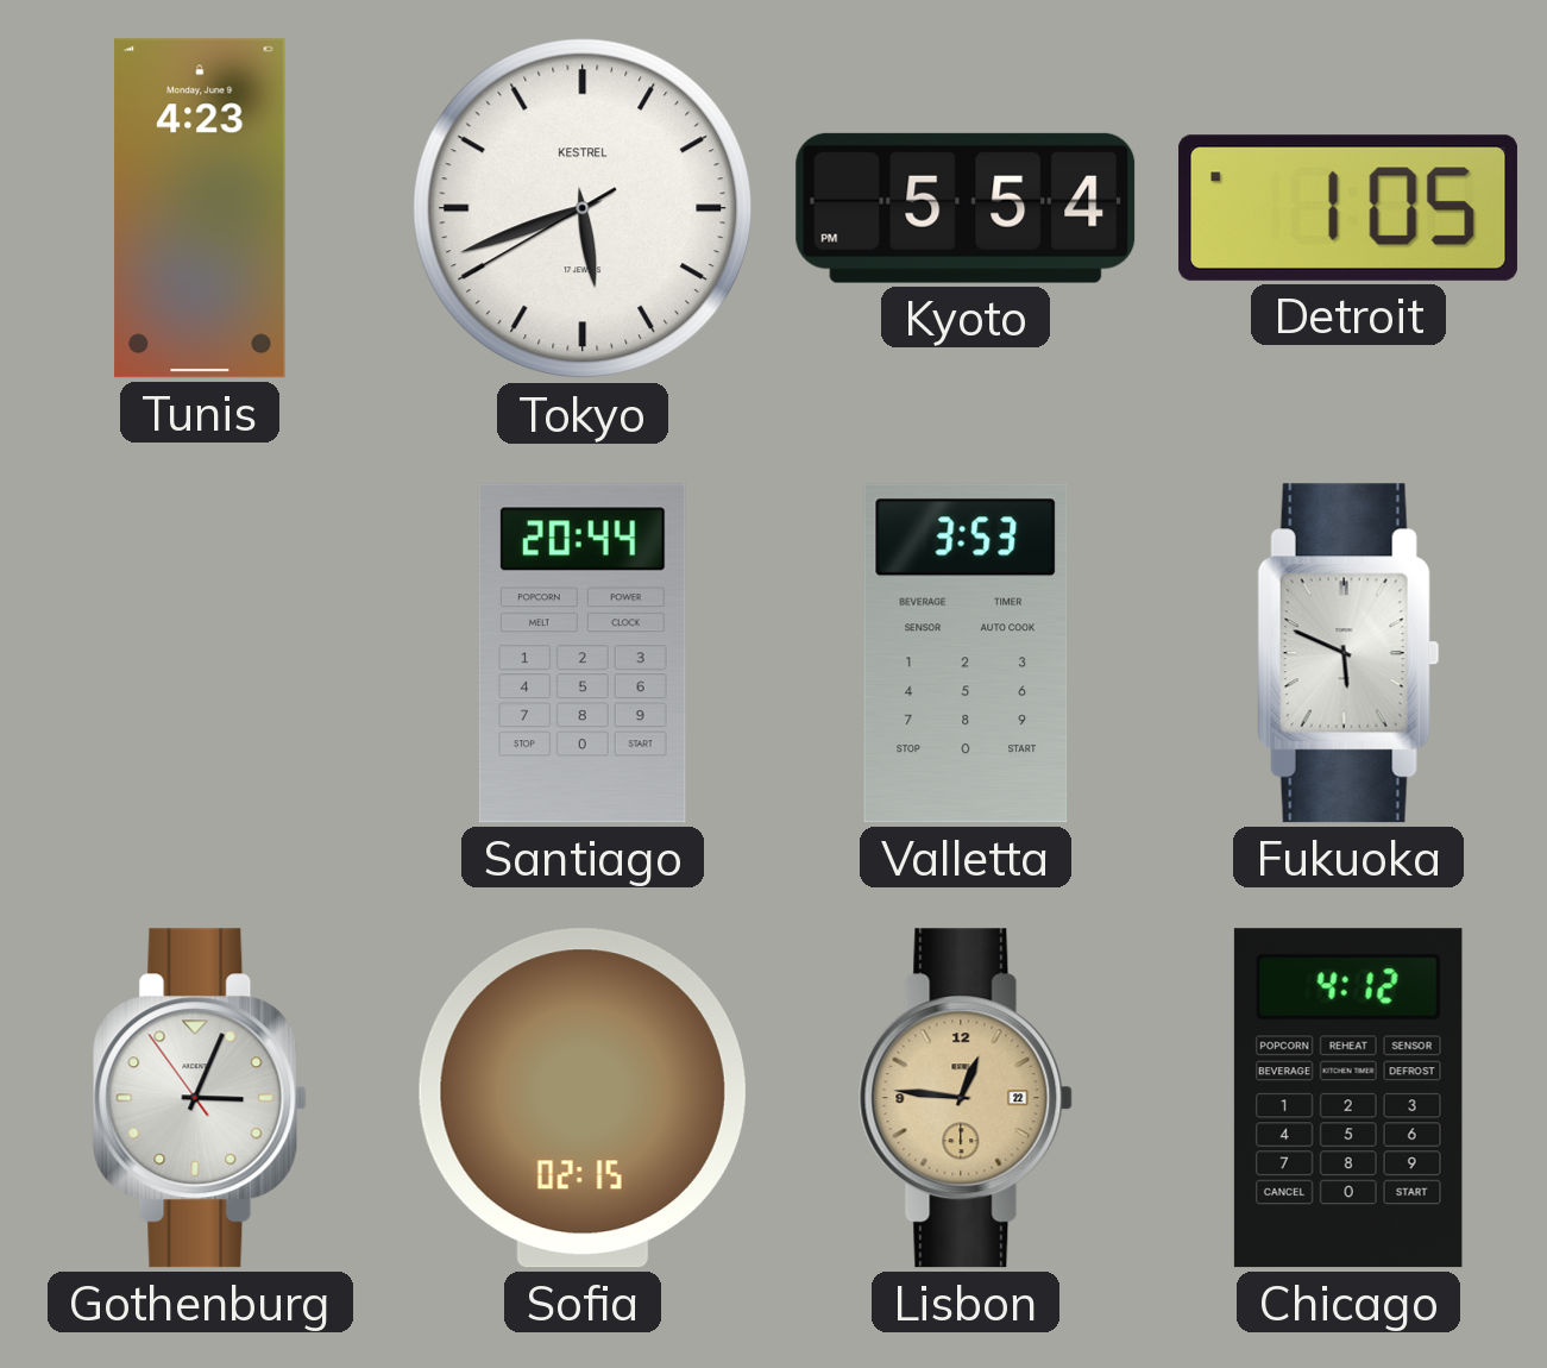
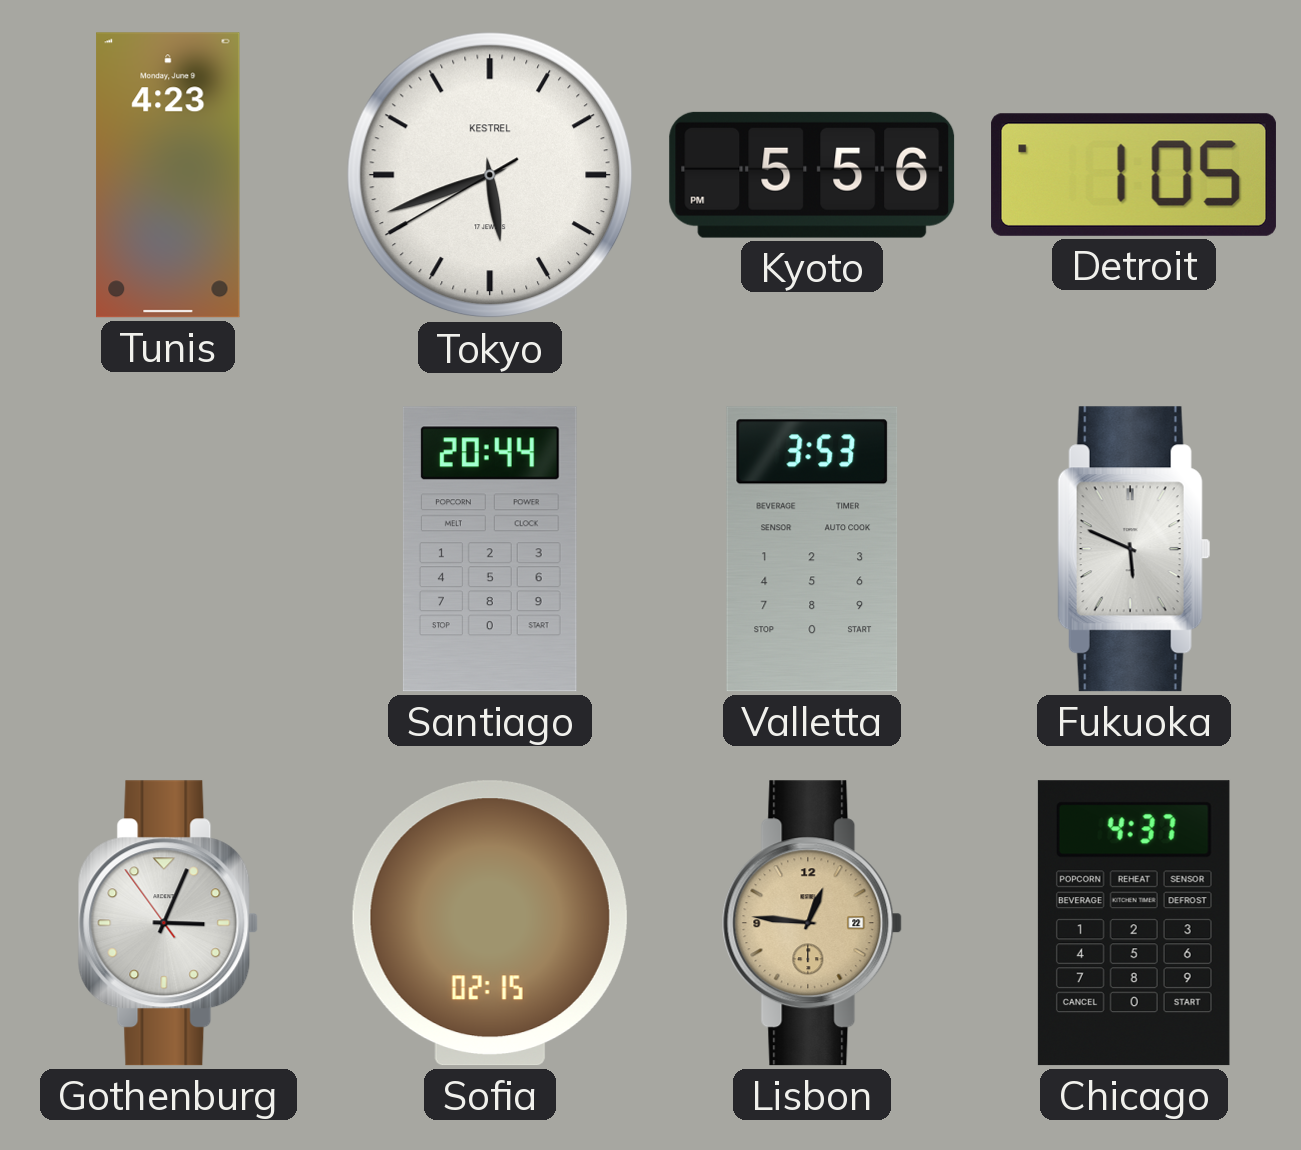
Kyoto: 5:54 -> 5:56 (812, 175)
Chicago: 4:12 -> 4:37 (1134, 923)
